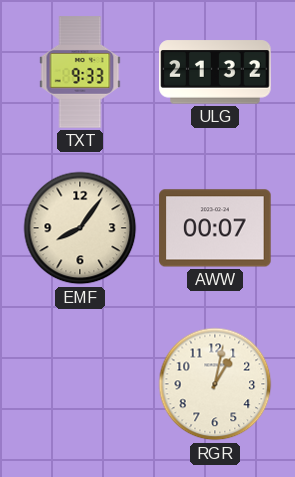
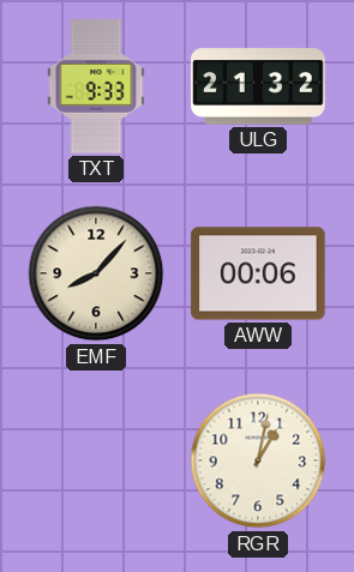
EMF: 8:06 -> 8:07 (96, 273)
AWW: 00:07 -> 00:06 (258, 273)
